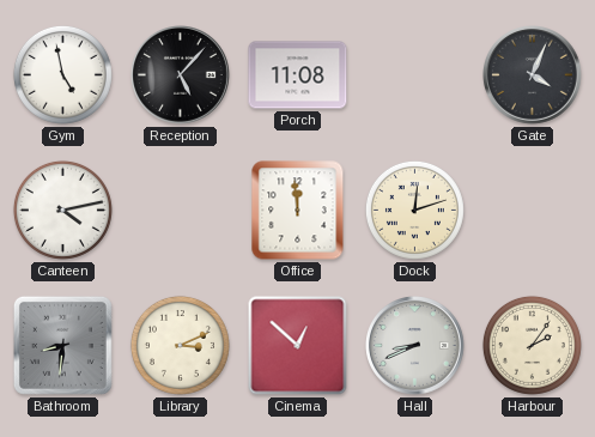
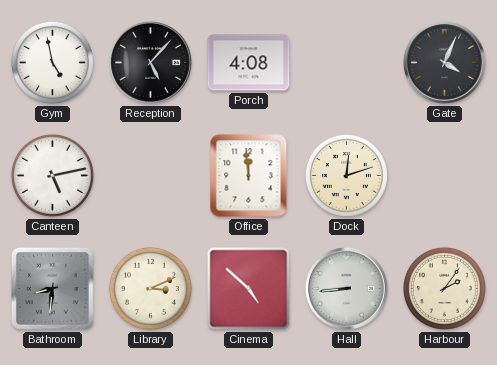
Porch: 11:08 -> 4:08 (249, 63)
Canteen: 4:13 -> 5:13 (52, 175)
Cinema: 12:52 -> 4:52 (249, 289)
Hall: 8:41 -> 8:44 (347, 289)
